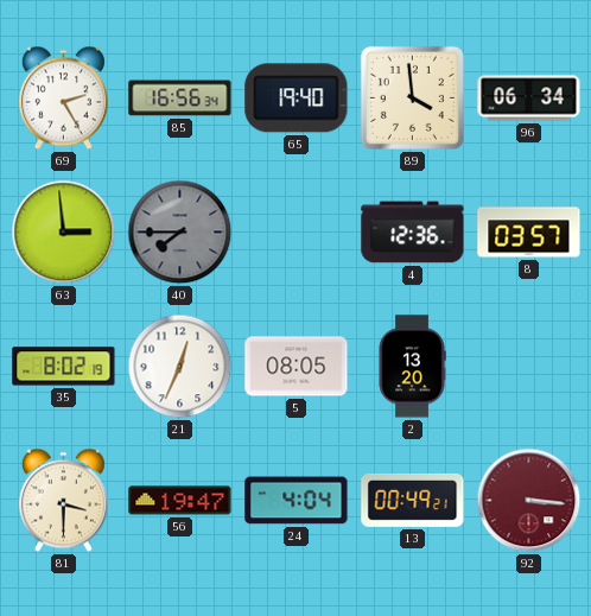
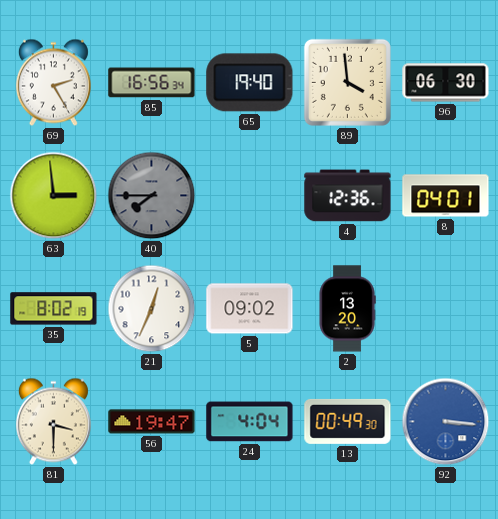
96: 06:34 -> 06:30 (446, 83)
8: 03:57 -> 04:01 (446, 196)
5: 08:05 -> 09:02 (250, 309)
13: 00:49:21 -> 00:49:30 (348, 421)
92 dial: burgundy -> blue (446, 422)
